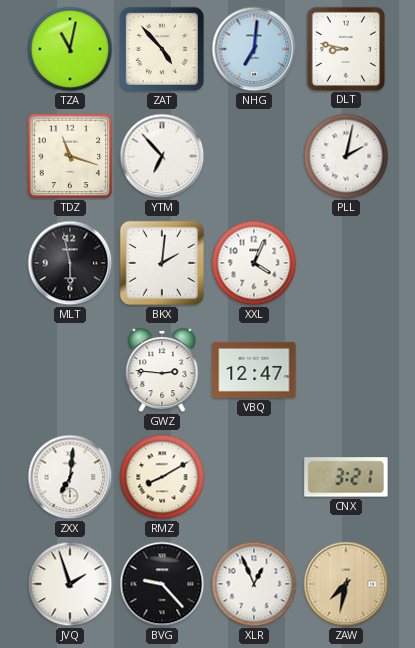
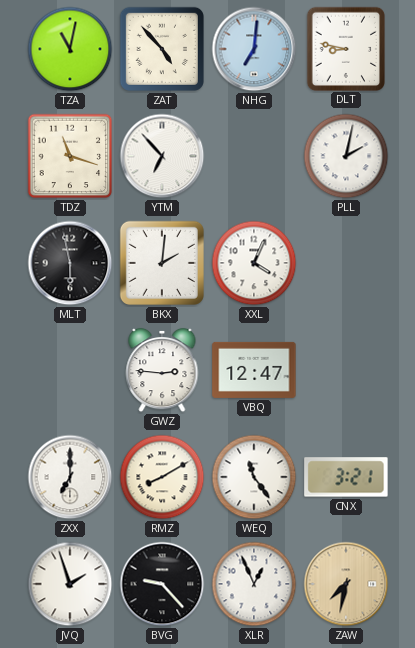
ZXX: 7:01 -> 7:00 (70, 477)
WEQ: none -> 11:24 (254, 477)
